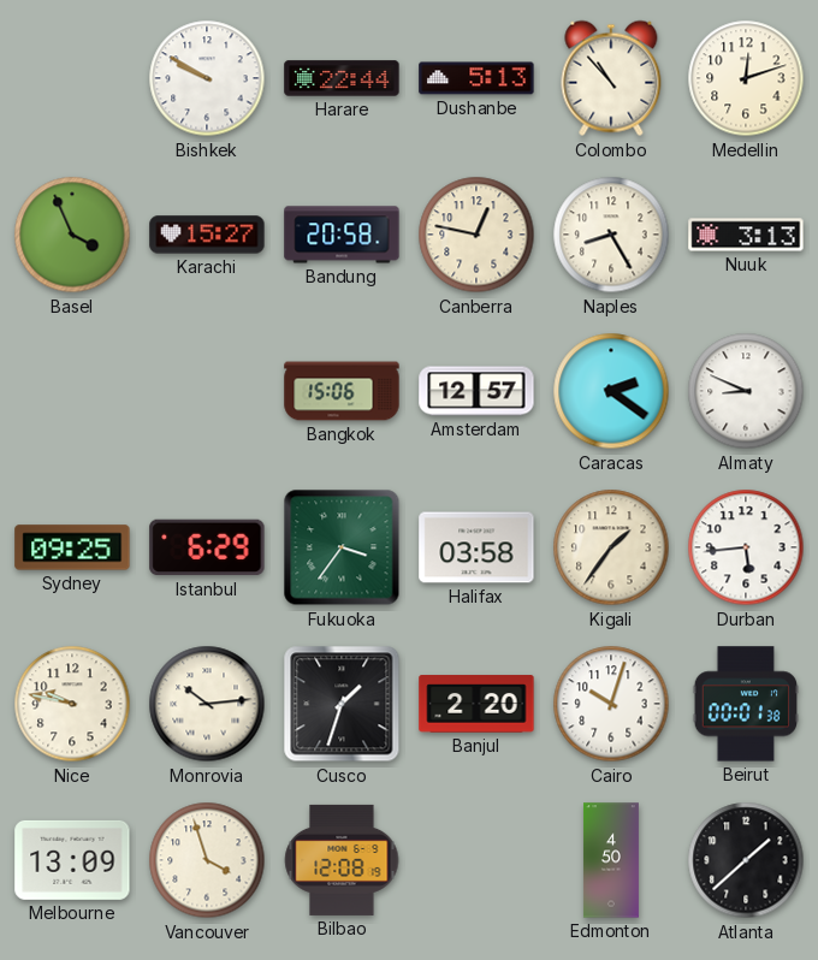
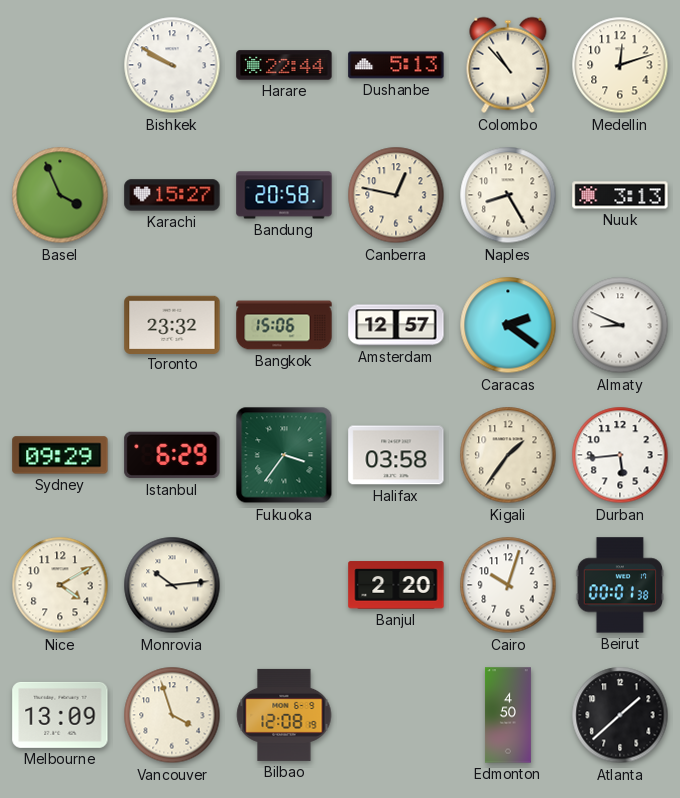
Toronto: none -> 23:32 (172, 324)
Sydney: 09:25 -> 09:29 (60, 455)
Nice: 9:47 -> 4:10 (60, 585)
Cusco: 1:33 -> none (342, 704)
